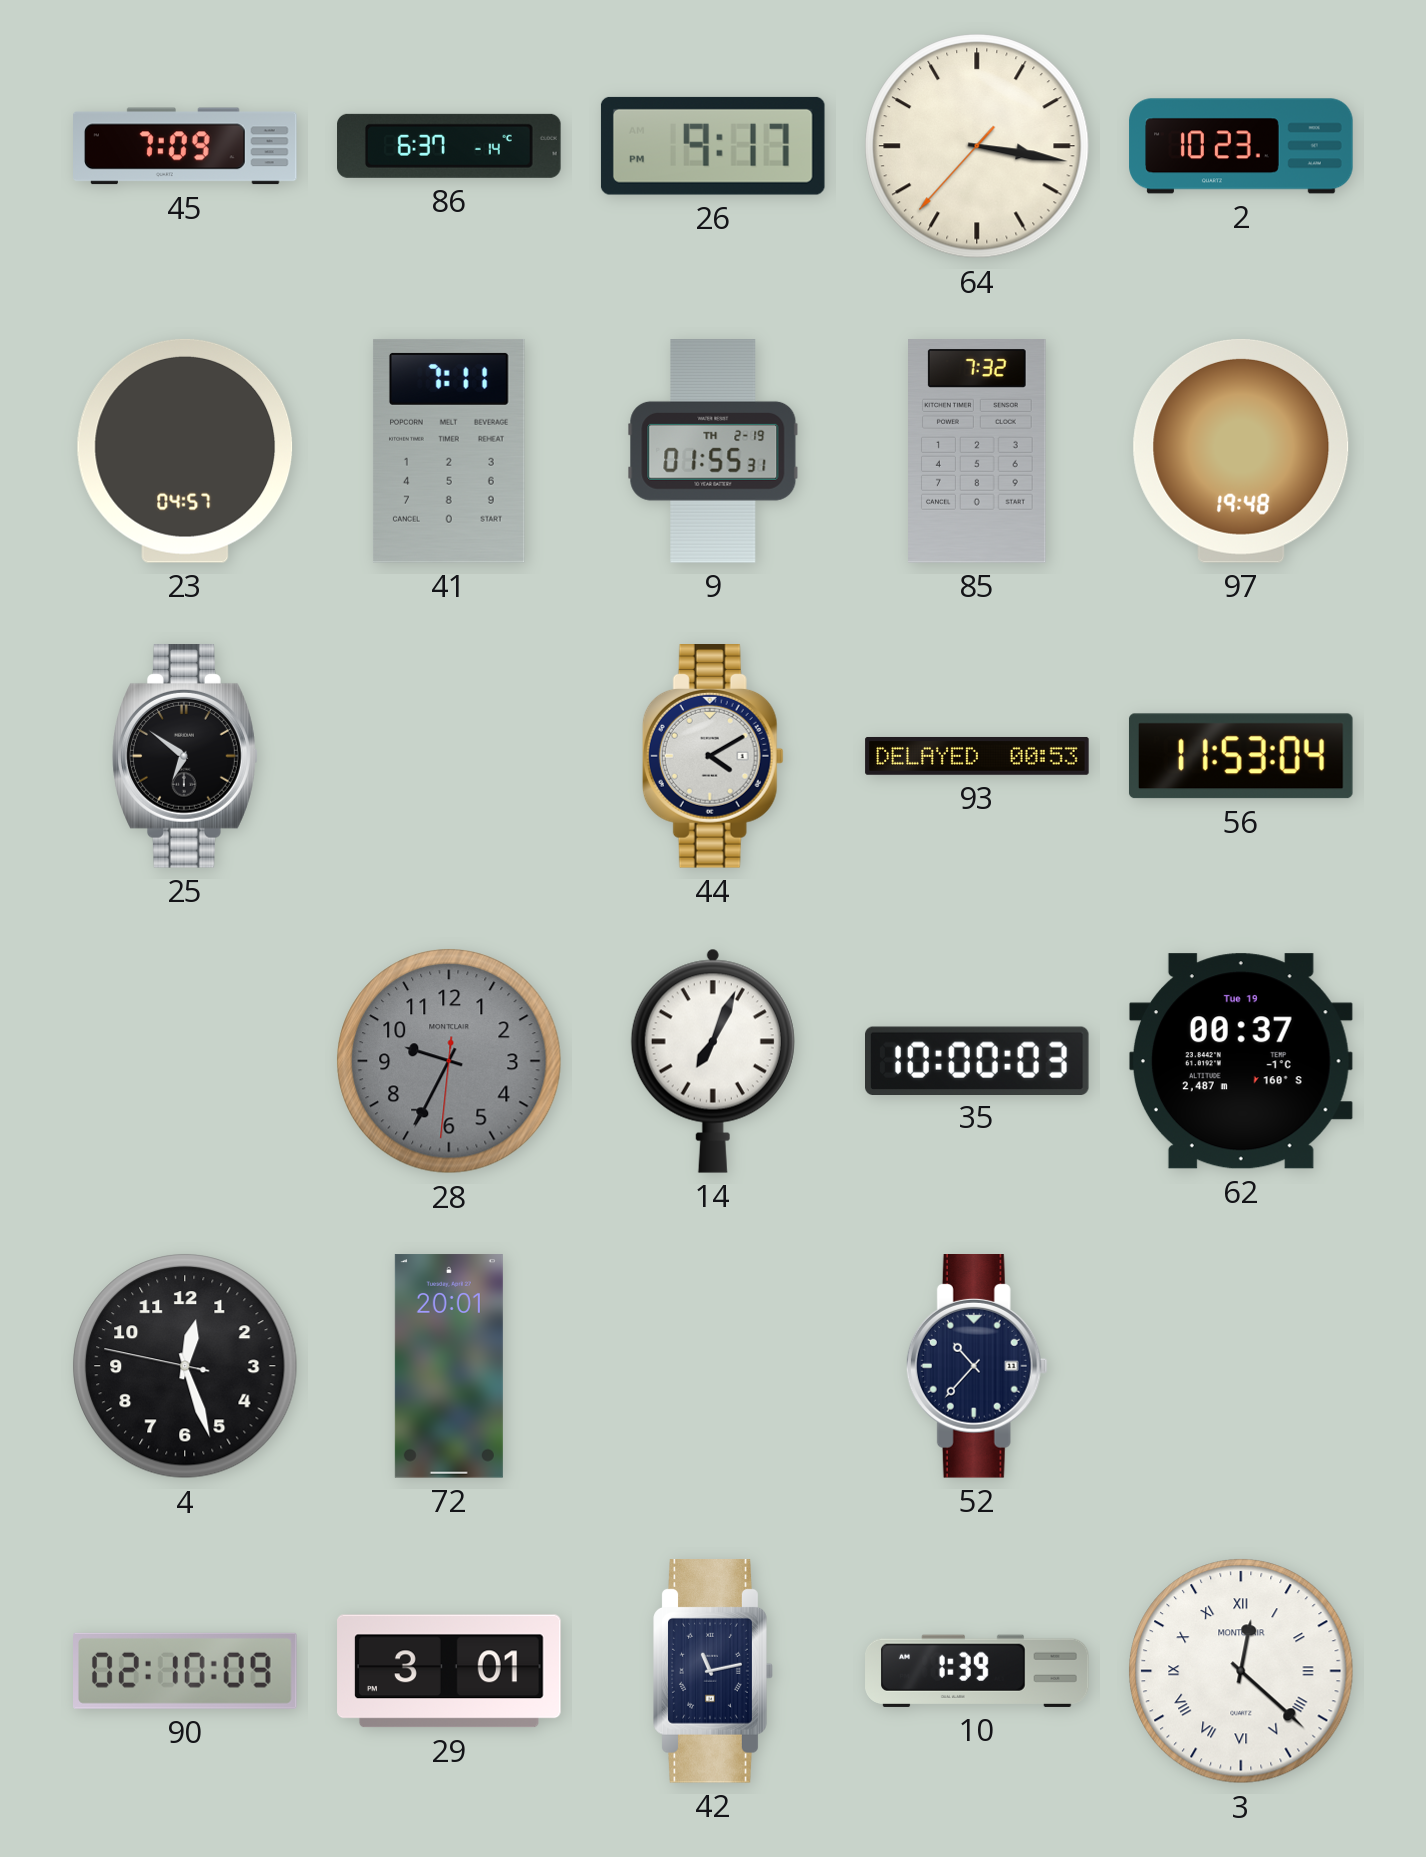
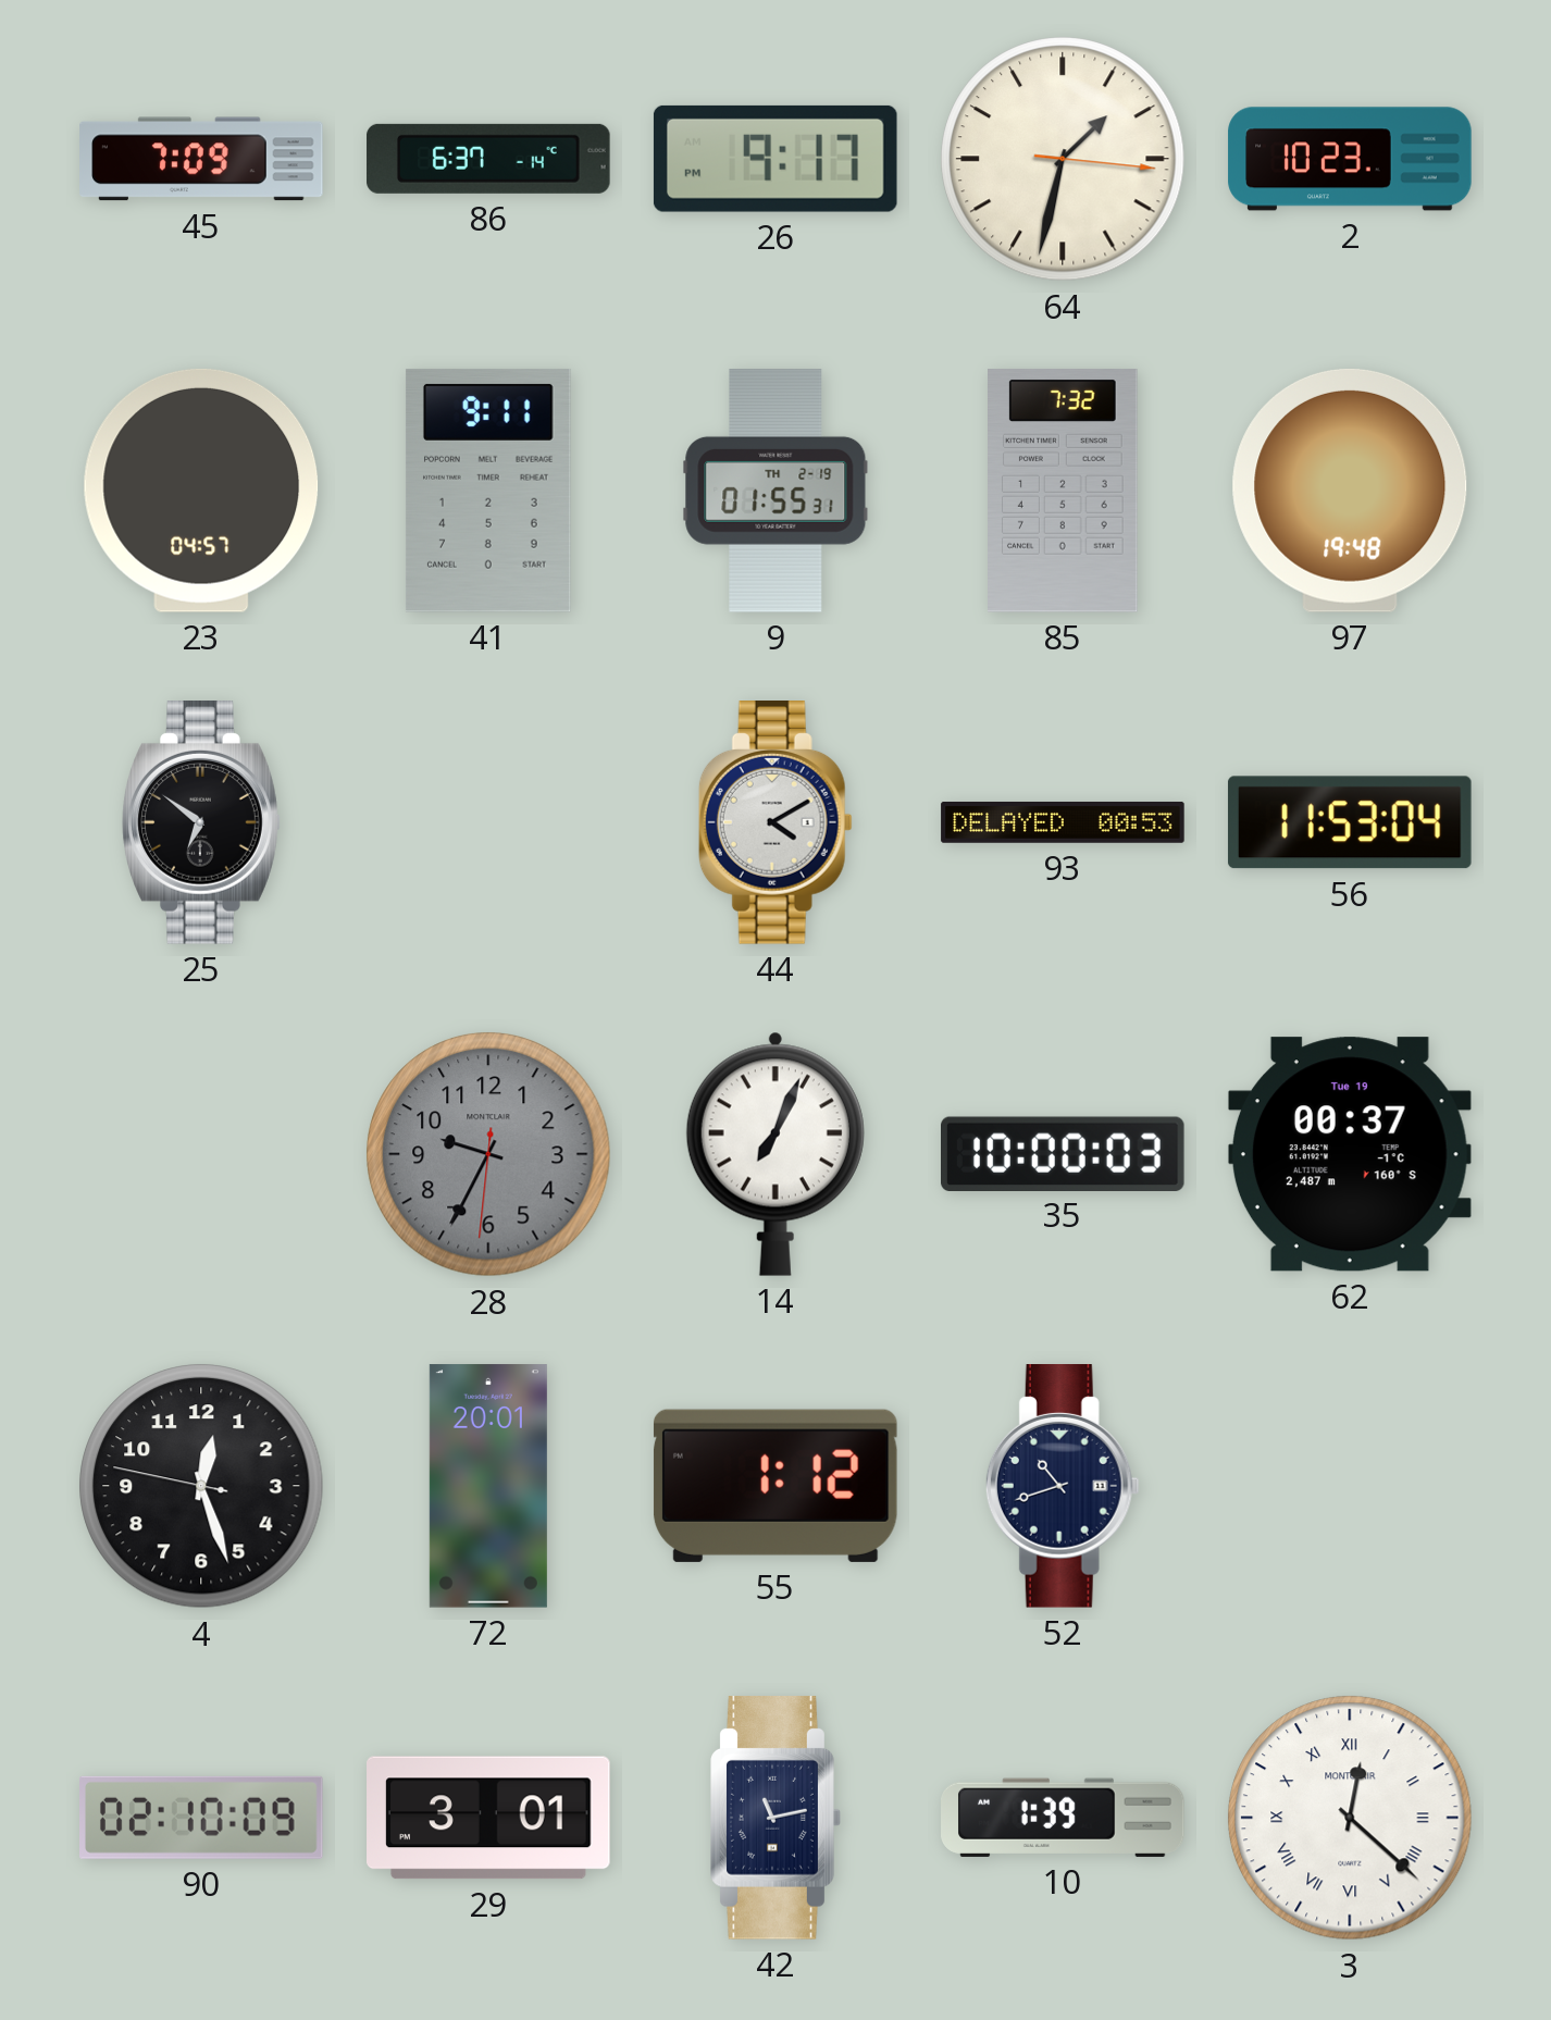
64: 3:16 -> 1:32 (1063, 159)
41: 7:11 -> 9:11 (488, 491)
55: none -> 1:12 (775, 1486)
52: 10:37 -> 10:42 (1063, 1487)
